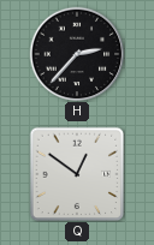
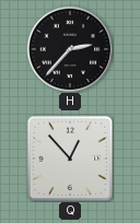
Q: 12:51 -> 12:53 (70, 159)
